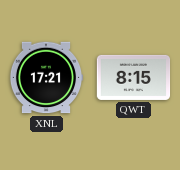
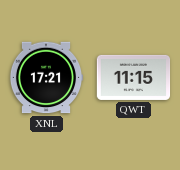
QWT: 8:15 -> 11:15 (134, 77)
